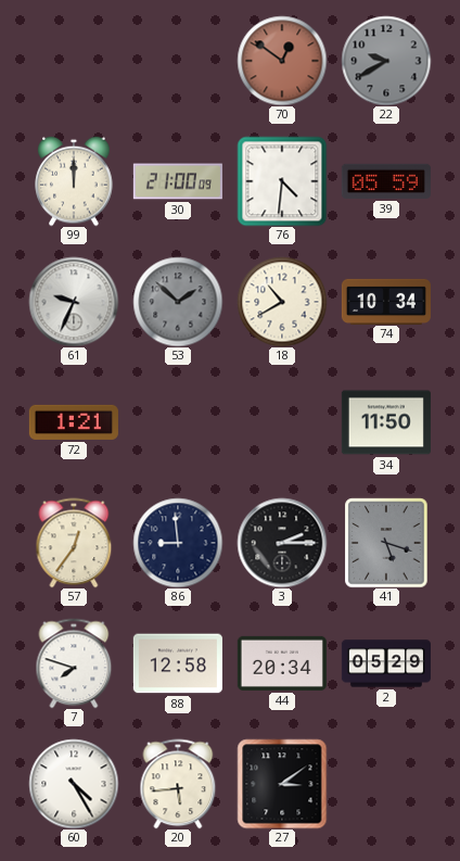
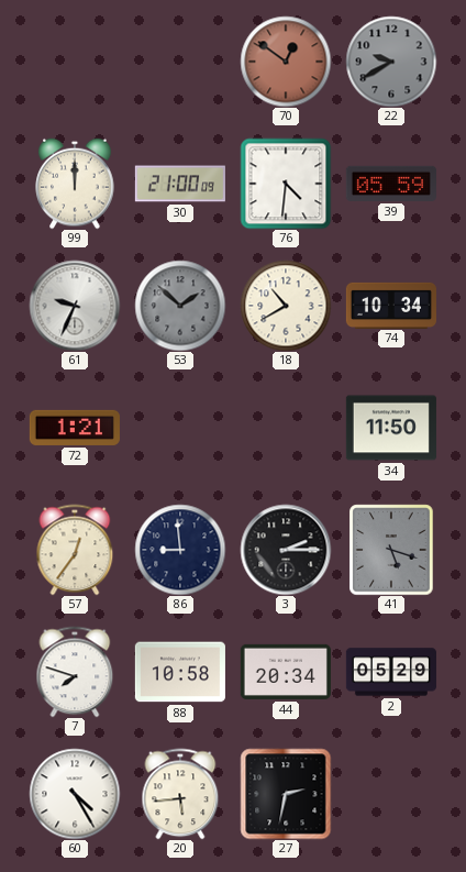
88: 12:58 -> 10:58 (180, 672)
27: 3:09 -> 2:32 (286, 794)
